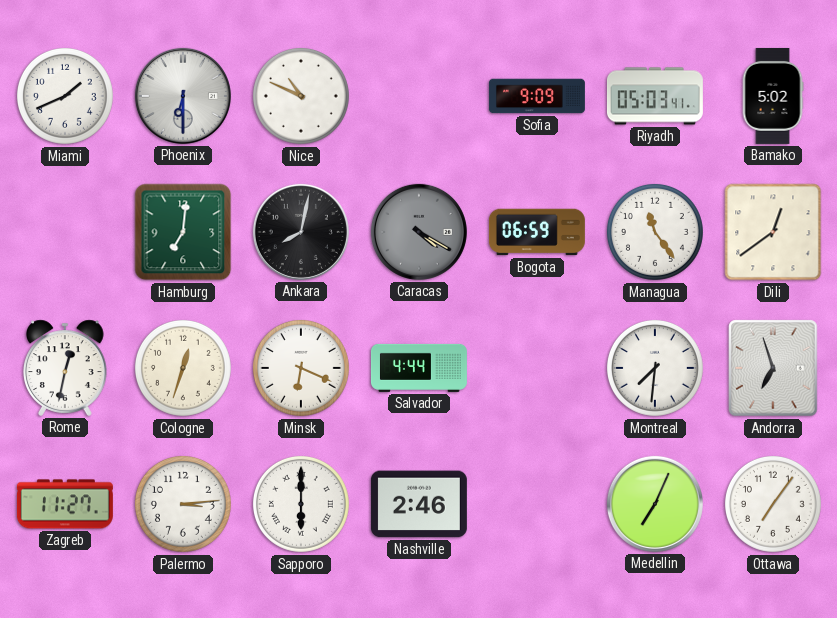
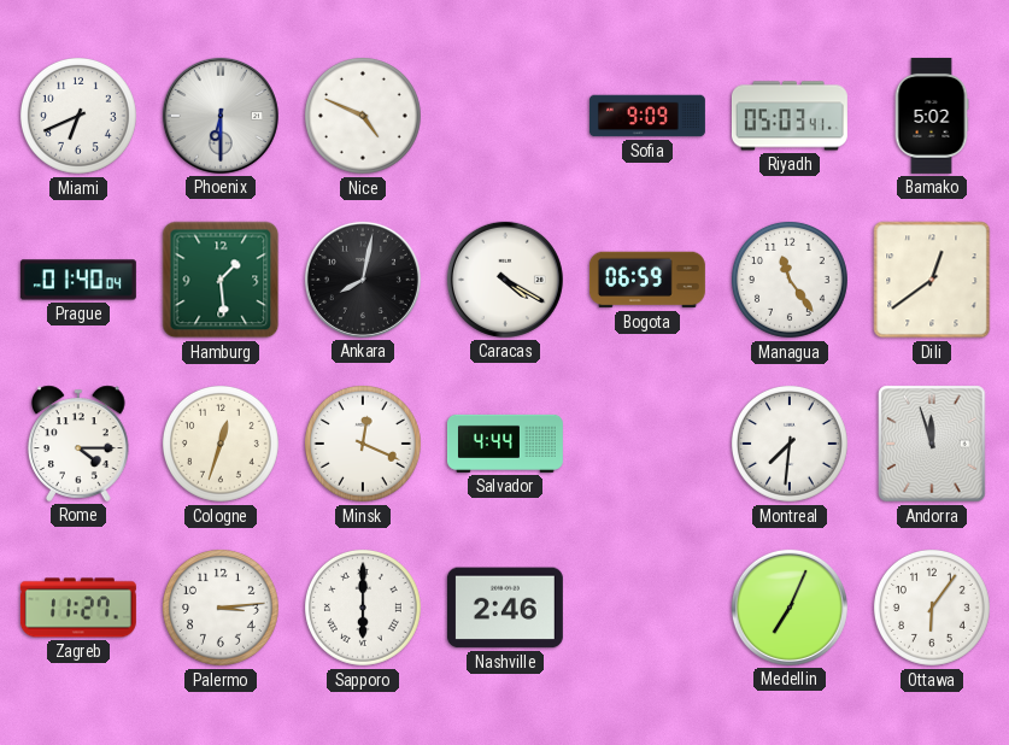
Miami: 1:41 -> 6:41 (78, 116)
Nice: 10:49 -> 4:49 (363, 116)
Prague: none -> 01:40 (78, 280)
Hamburg: 7:01 -> 1:29 (221, 280)
Caracas dial: grey -> white (505, 280)
Rome: 12:32 -> 4:15 (78, 444)
Minsk: 6:19 -> 12:19 (363, 444)
Andorra: 6:57 -> 11:57 (932, 444)
Ottawa: 7:06 -> 6:06 (932, 608)
